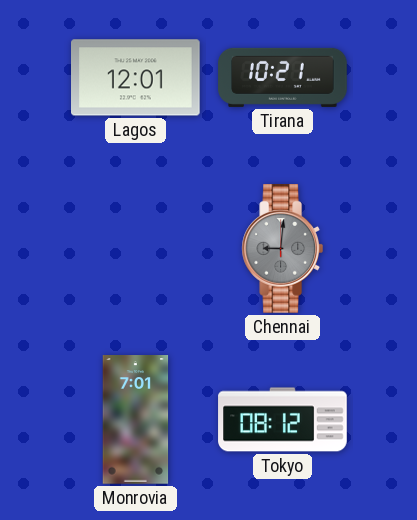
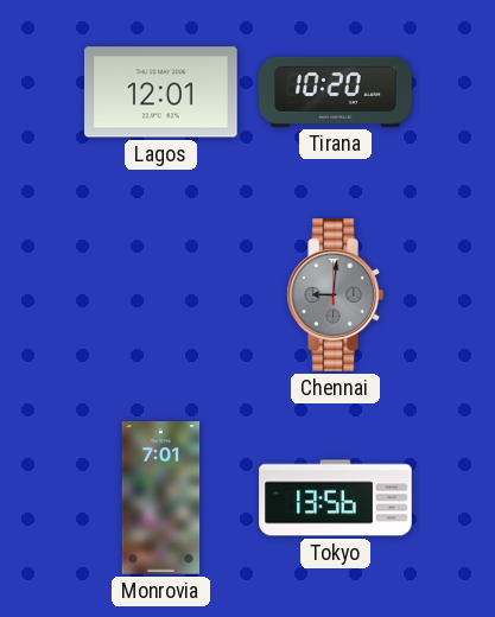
Tirana: 10:21 -> 10:20 (336, 91)
Tokyo: 08:12 -> 13:56 (336, 498)
